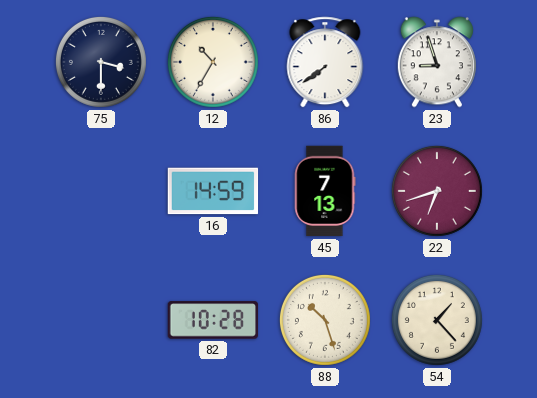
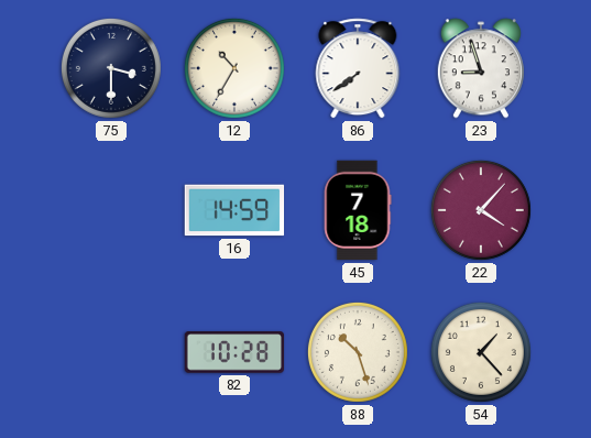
45: 7:13 -> 7:18 (358, 210)
22: 6:42 -> 4:07 (481, 210)
